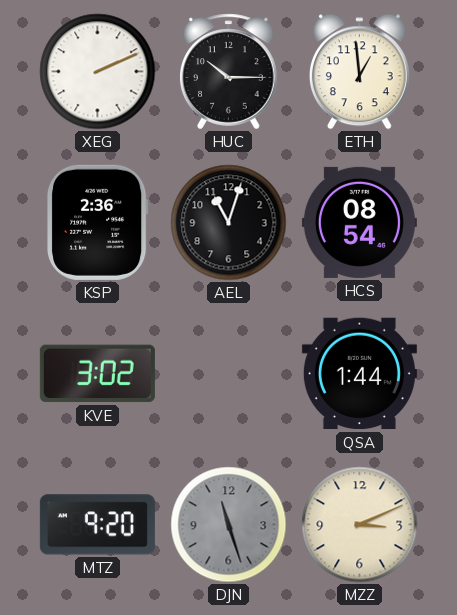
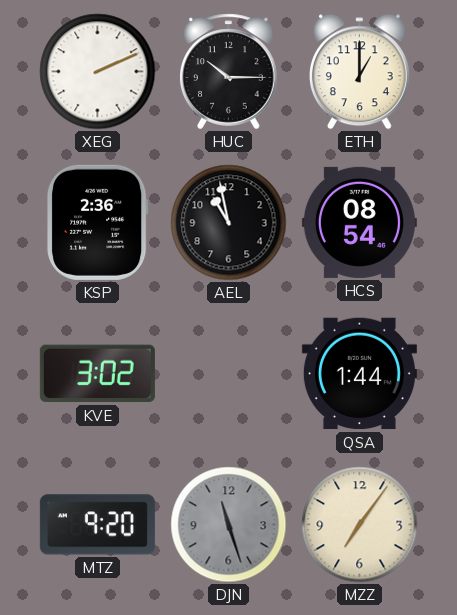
ETH: 12:59 -> 1:00 (359, 72)
AEL: 11:03 -> 10:58 (229, 223)
MZZ: 3:11 -> 7:06 (360, 525)
